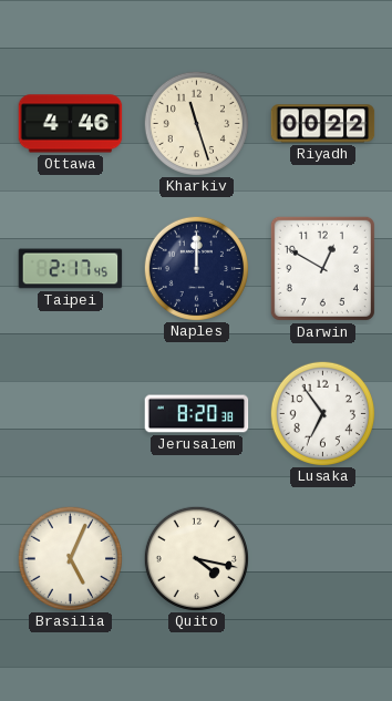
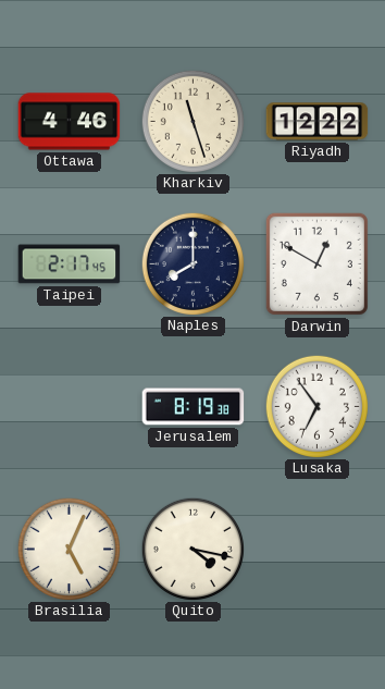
Riyadh: 00:22 -> 12:22 (318, 122)
Naples: 12:00 -> 8:00 (192, 263)
Jerusalem: 8:20 -> 8:19 (194, 407)
